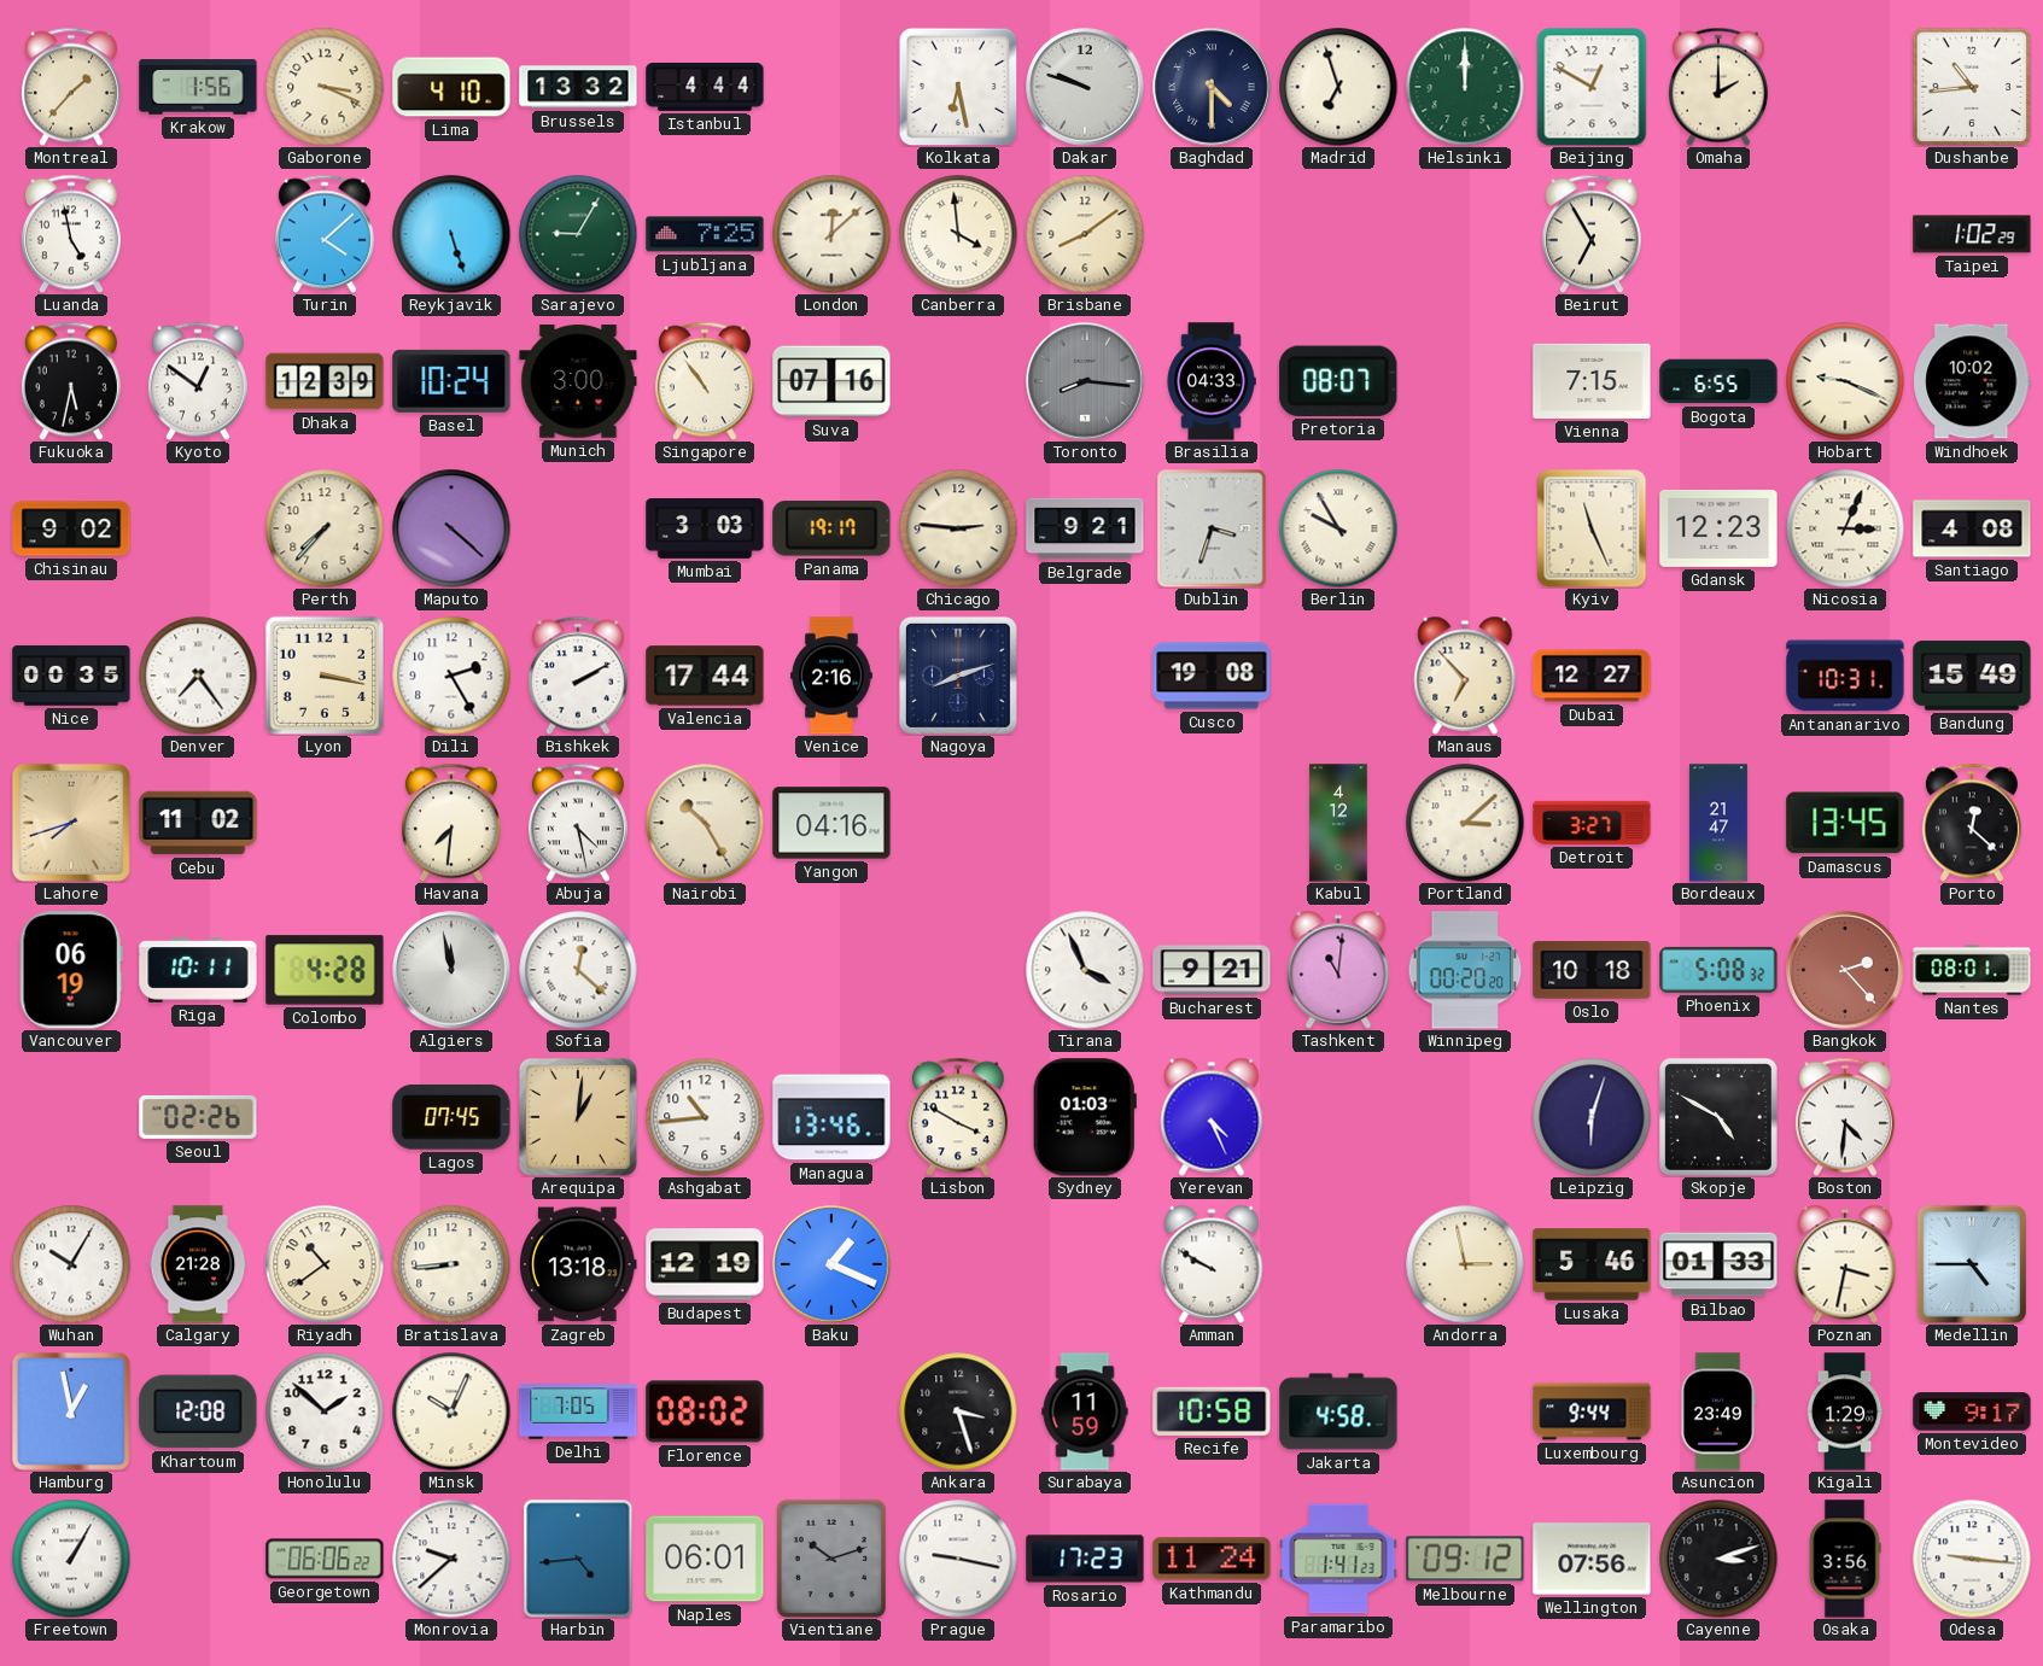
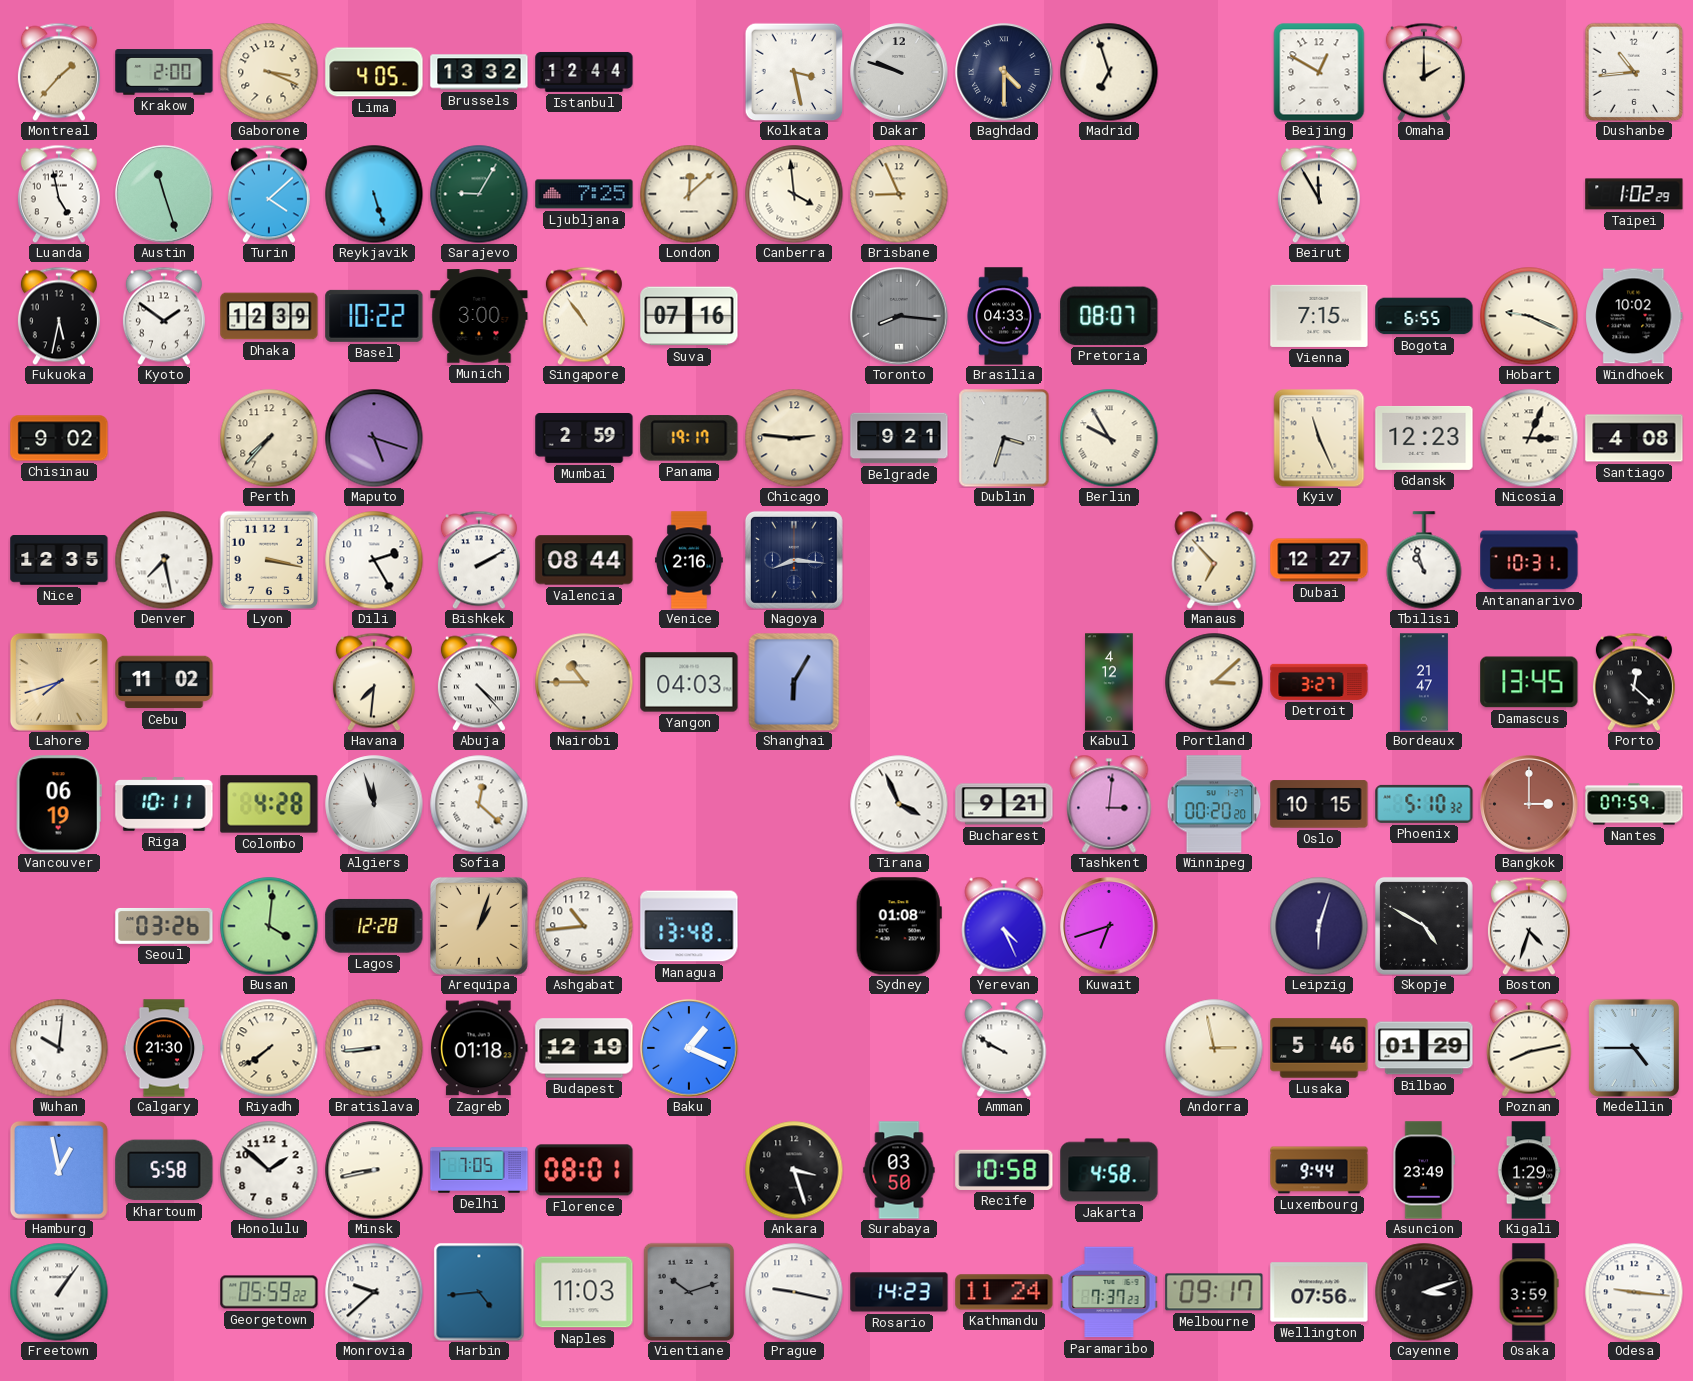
Krakow: 1:56 -> 2:00 (164, 72)
Lima: 4:10 -> 4:05 (374, 72)
Istanbul: 4:44 -> 12:44 (584, 72)
Kolkata: 6:28 -> 3:28 (794, 72)
Helsinki: 12:00 -> none (1465, 87)
Austin: none -> 11:27 (164, 194)
Brisbane: 8:09 -> 8:56 (899, 194)
Beirut: 6:55 -> 11:55 (1319, 194)
Kyoto: 12:51 -> 1:51 (164, 316)
Basel: 10:24 -> 10:22 (374, 316)
Maputo: 4:22 -> 5:18 (374, 438)
Mumbai: 3:03 -> 2:59 (584, 439)
Nice: 00:35 -> 12:35 (59, 561)
Denver: 7:24 -> 7:28 (164, 560)
Valencia: 17:44 -> 08:44 (584, 560)
Nagoya: 8:12 -> 8:16 (794, 560)
Cusco: 19:08 -> none (1212, 676)
Tbilisi: none -> 10:57 (1424, 560)
Bandung: 15:49 -> none (1972, 676)
Abuja: 4:28 -> 4:23 (479, 682)
Nairobi: 10:25 -> 10:45 (584, 682)
Yangon: 04:16 -> 04:03 (689, 682)
Shanghai: none -> 6:05 (794, 682)
Algiers: 11:58 -> 11:57 (374, 804)
Tashkent: 11:01 -> 3:01 (1109, 804)
Oslo: 10:18 -> 10:15 (1319, 804)
Phoenix: 5:08 -> 5:10 (1424, 804)
Bangkok: 2:23 -> 3:00 (1529, 804)
Nantes: 08:01 -> 07:59 (1634, 804)
Seoul: 02:26 -> 03:26 (164, 926)
Busan: none -> 4:01 (269, 926)
Lagos: 07:45 -> 12:28 (374, 926)
Arequipa: 1:01 -> 1:03 (479, 926)
Managua: 13:46 -> 13:48 (689, 926)
Lisbon: 3:50 -> none (958, 1117)
Sydney: 01:03 -> 01:08 (899, 926)
Kuwait: none -> 6:42 (1109, 926)
Boston: 4:31 -> 4:33 (1529, 926)
Wuhan: 10:05 -> 10:01 (59, 1048)
Calgary: 21:28 -> 21:30 (164, 1048)
Riyadh: 10:39 -> 7:39 (269, 1048)
Zagreb: 13:18 -> 01:18 (480, 1048)
Bilbao: 01:33 -> 01:29 (1424, 1048)
Poznan: 3:32 -> 8:13 (1529, 1048)
Khartoum: 12:08 -> 5:58 (164, 1170)
Minsk: 10:04 -> 8:43 (374, 1170)
Florence: 08:02 -> 08:01 (584, 1170)
Surabaya: 11:59 -> 03:50 (899, 1170)
Montevideo: 9:17 -> none (1972, 1411)
Freetown: 1:05 -> 1:06 (59, 1292)
Georgetown: 06:06 -> 05:59 (269, 1292)
Naples: 06:01 -> 11:03 (584, 1292)
Rosario: 17:23 -> 14:23 (899, 1292)
Paramaribo: 1:41 -> 7:37 (1109, 1292)
Melbourne: 09:12 -> 09:17 (1214, 1292)
Osaka: 3:56 -> 3:59 (1529, 1292)
